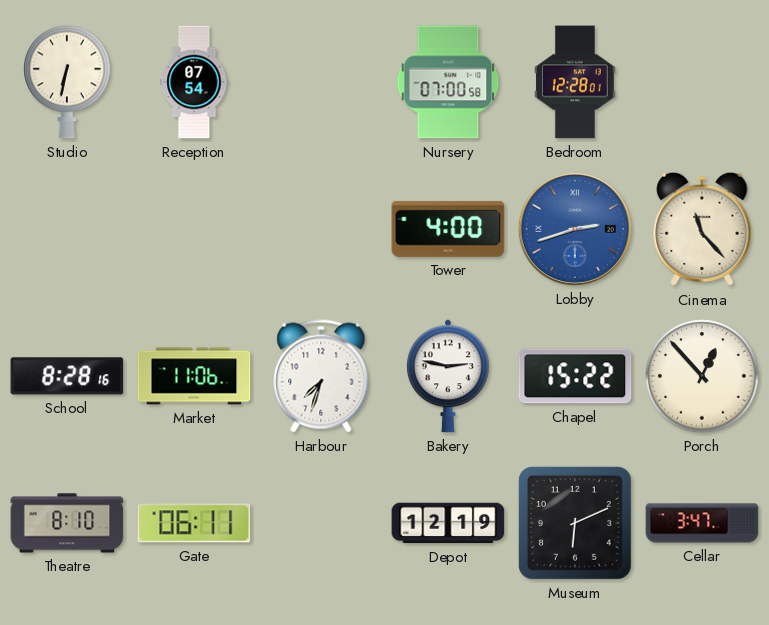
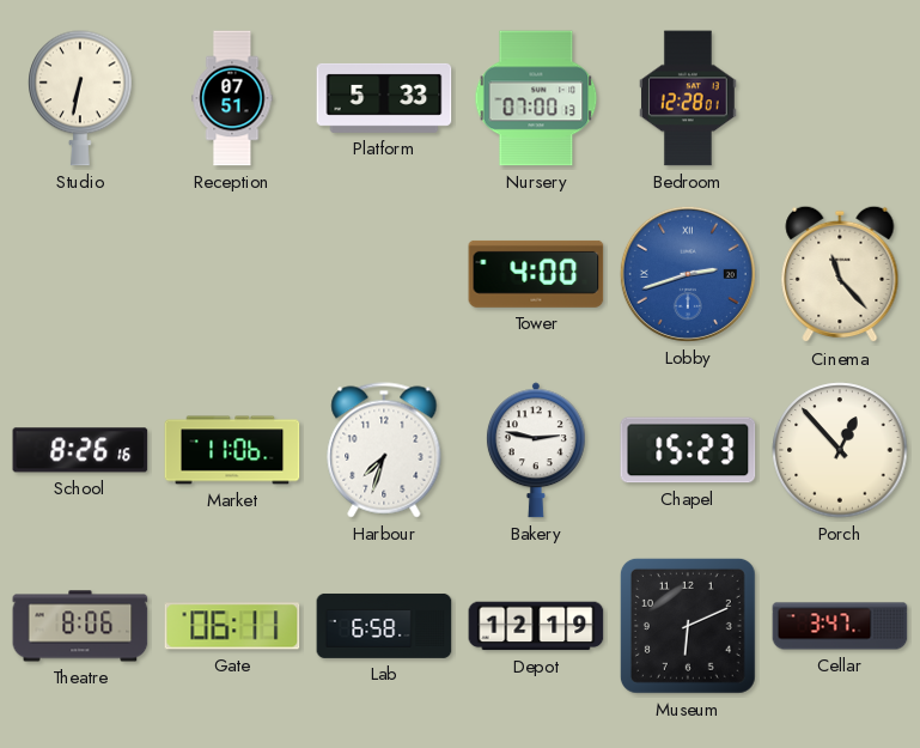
Reception: 07:54 -> 07:51 (232, 98)
Platform: none -> 5:33 (384, 98)
Nursery: 07:00:58 -> 07:00:13 (536, 98)
School: 8:28 -> 8:26 (80, 450)
Chapel: 15:22 -> 15:23 (688, 450)
Theatre: 8:10 -> 8:06 (80, 626)
Lab: none -> 6:58 (384, 626)
